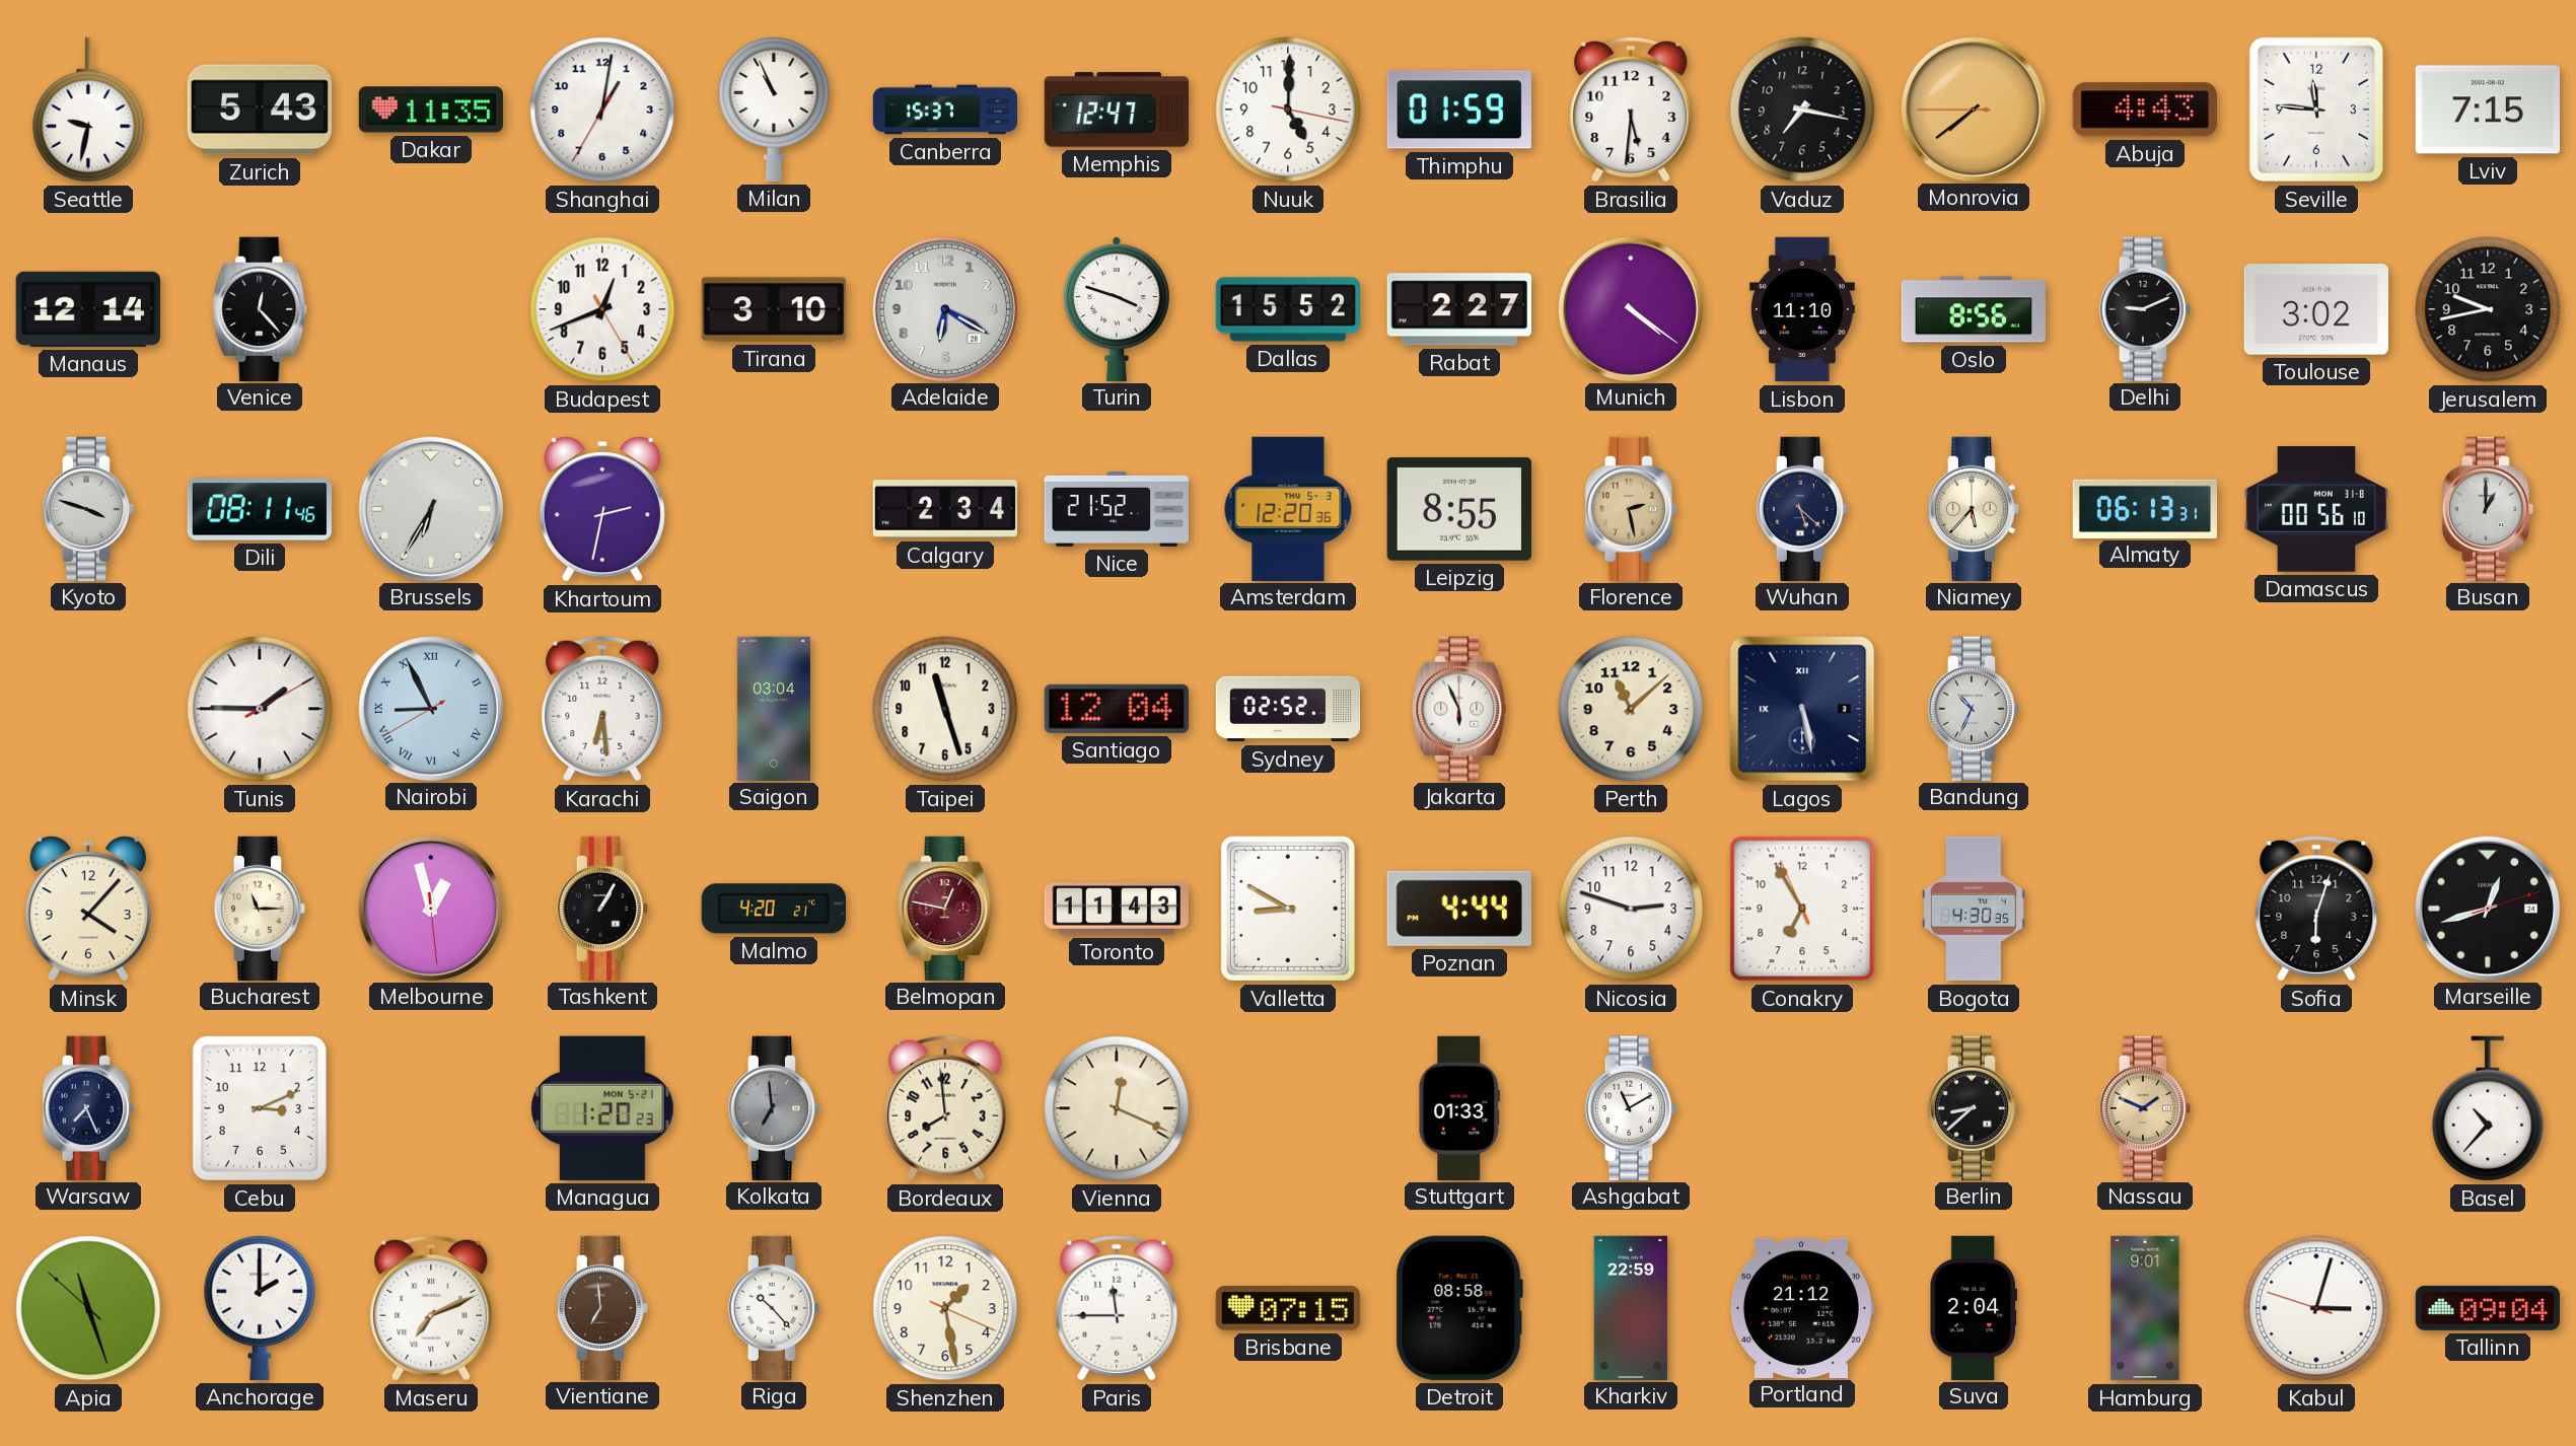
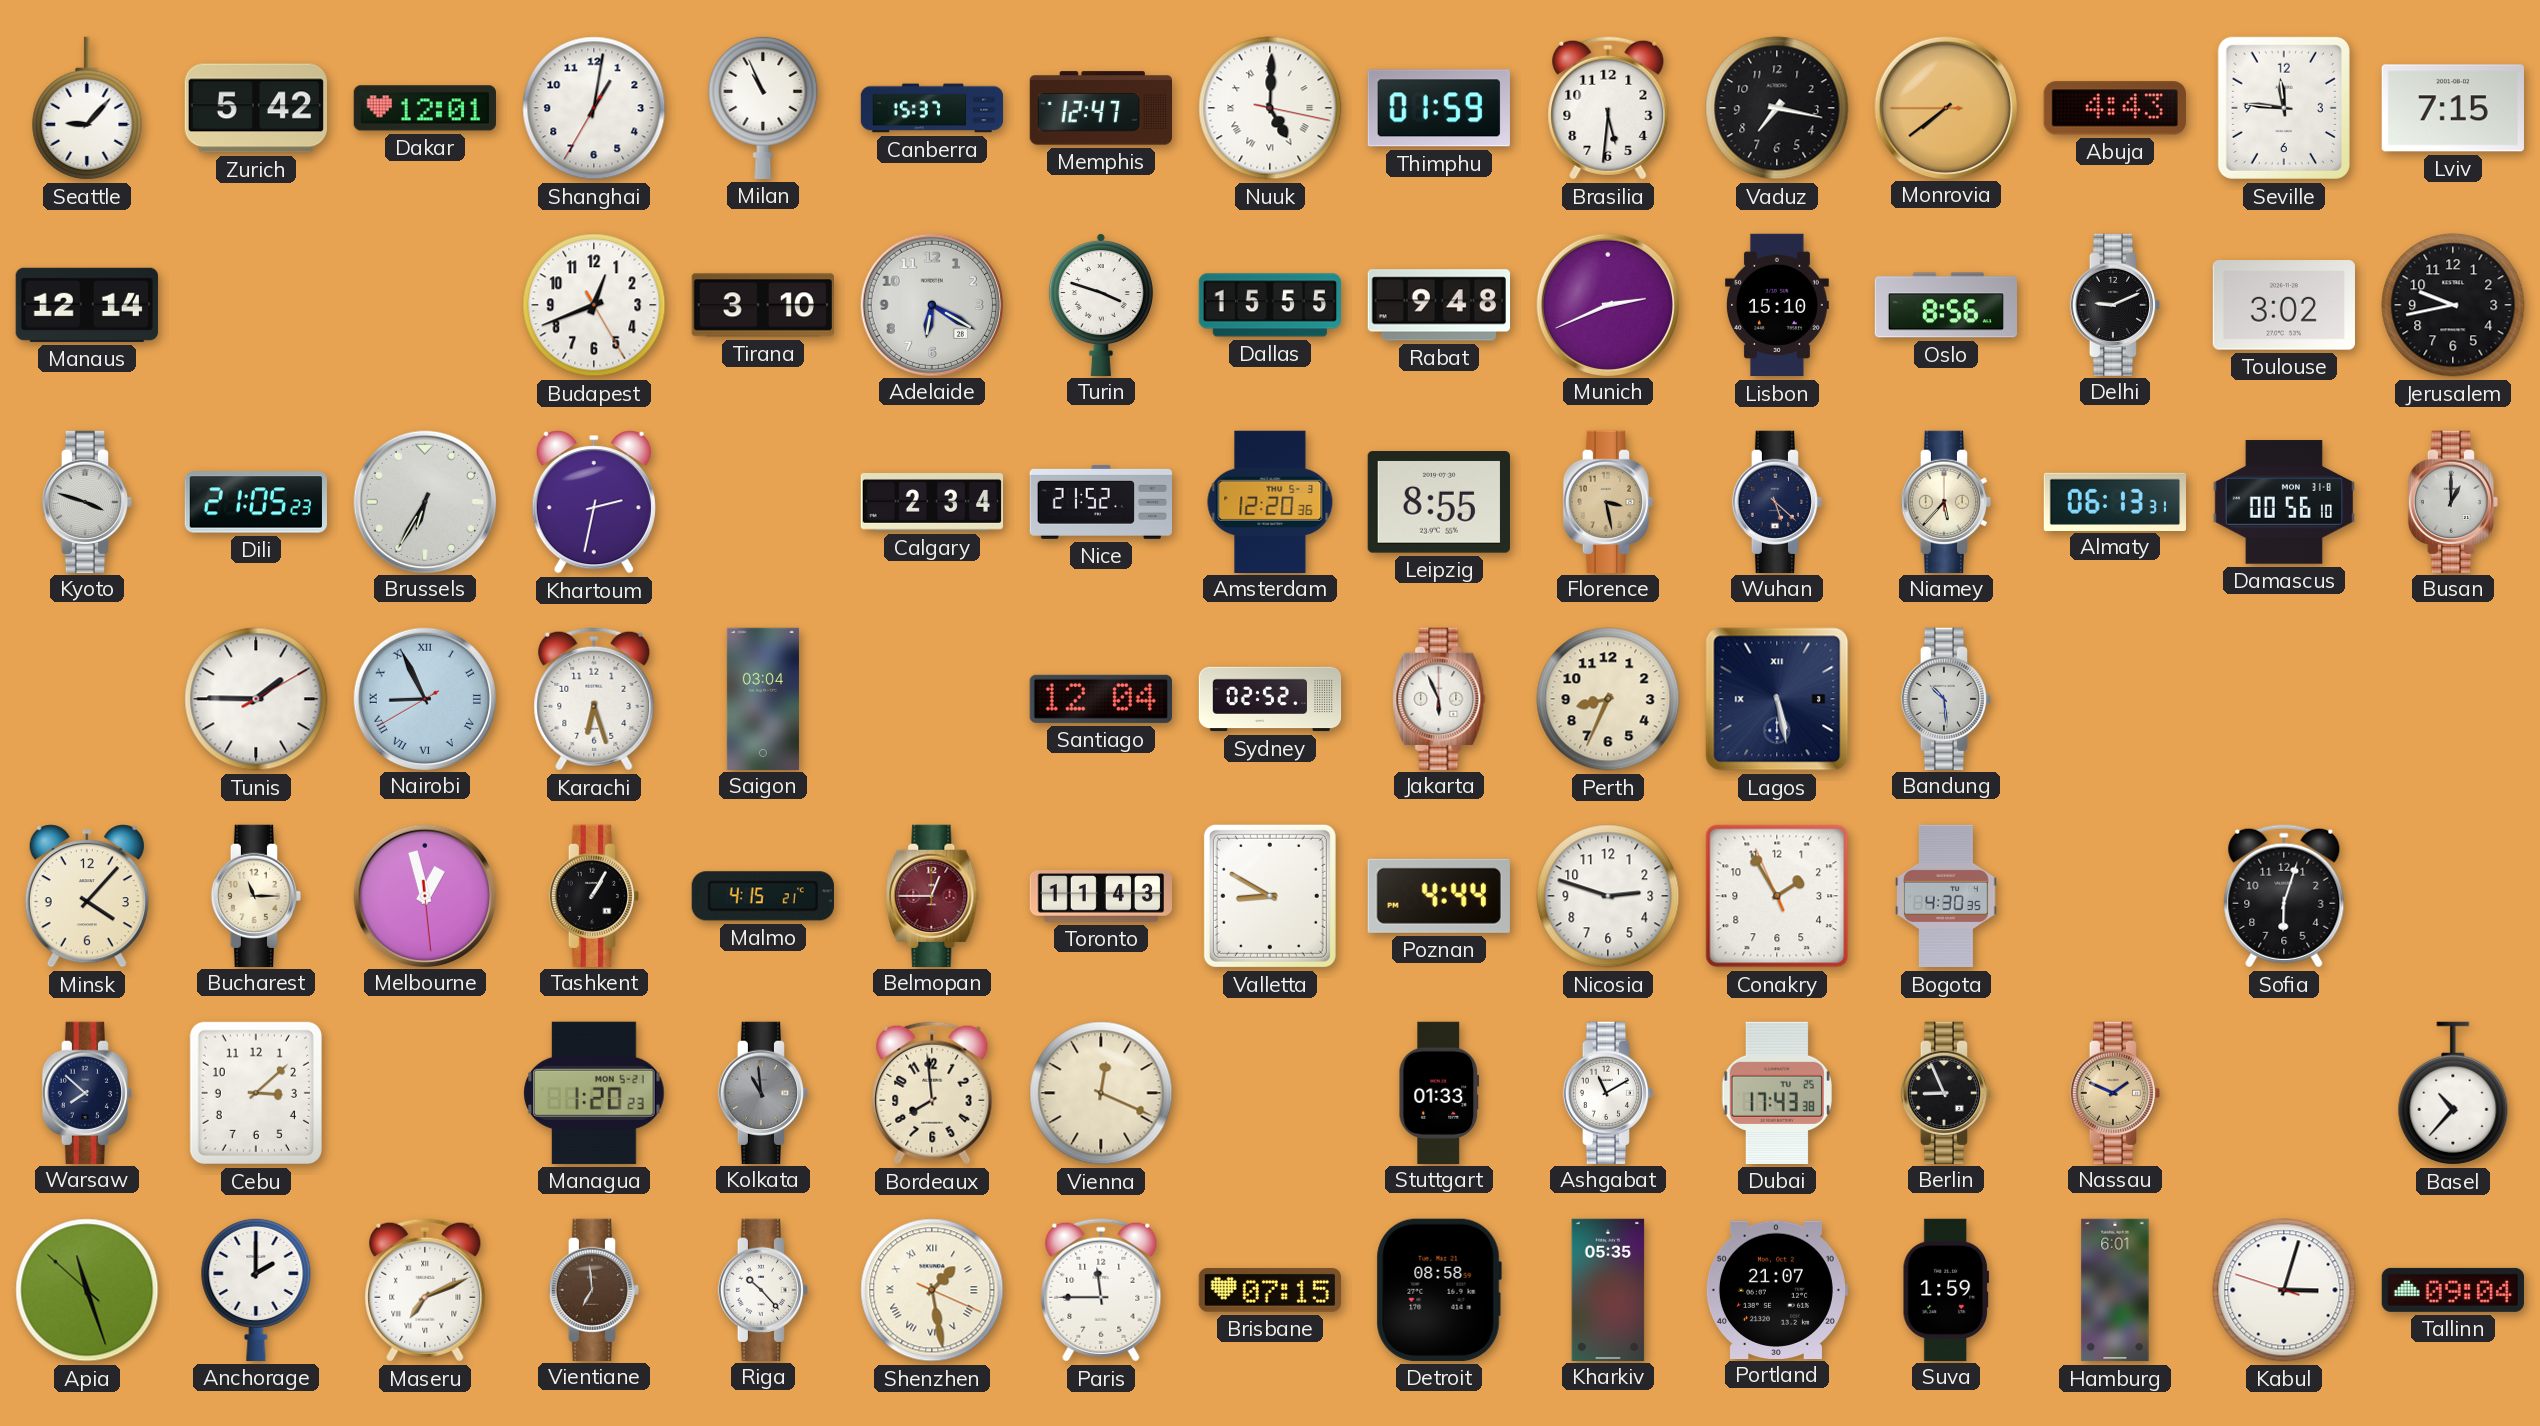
Seattle: 9:32 -> 9:07 (87, 108)
Zurich: 5:43 -> 5:42 (255, 108)
Dakar: 11:35 -> 12:01 (424, 108)
Nuuk numerals: Arabic -> Roman (1270, 108)
Venice: 12:23 -> none (260, 308)
Dallas: 15:52 -> 15:55 (1269, 305)
Rabat: 2:27 -> 9:48 (1438, 305)
Munich: 4:21 -> 2:41 (1607, 304)
Lisbon: 11:10 -> 15:10 (1777, 305)
Dili: 08:11 -> 21:05 (255, 502)
Florence: 2:28 -> 3:28 (1607, 501)
Karachi: 6:29 -> 6:27 (594, 699)
Taipei: 11:27 -> none (945, 709)
Perth: 11:08 -> 8:34 (1608, 699)
Bandung: 10:34 -> 10:29 (1945, 698)
Malmo: 4:20 -> 4:15 (763, 896)
Belmopan: 12:47 -> 12:45 (932, 895)
Conakry: 6:54 -> 1:54 (1777, 896)
Marseille: 12:42 -> none (2487, 908)
Warsaw: 7:26 -> 7:52 (86, 1092)
Cebu: 3:11 -> 3:08 (256, 1093)
Kolkata: 6:59 -> 10:59 (762, 1092)
Dubai: none -> 17:43 (1777, 1093)
Berlin: 8:38 -> 8:56 (1945, 1092)
Shenzhen numerals: Arabic -> Roman (932, 1290)
Kharkiv: 22:59 -> 05:35 (1608, 1289)
Portland: 21:12 -> 21:07 (1776, 1289)
Suva: 2:04 -> 1:59 (1945, 1289)
Hamburg: 9:01 -> 6:01 (2115, 1290)
